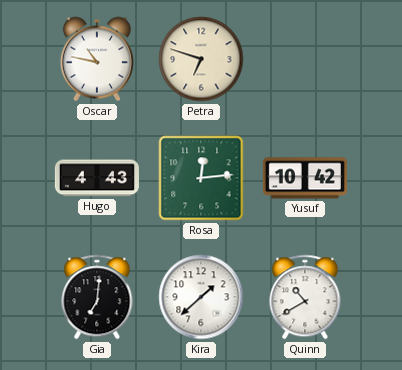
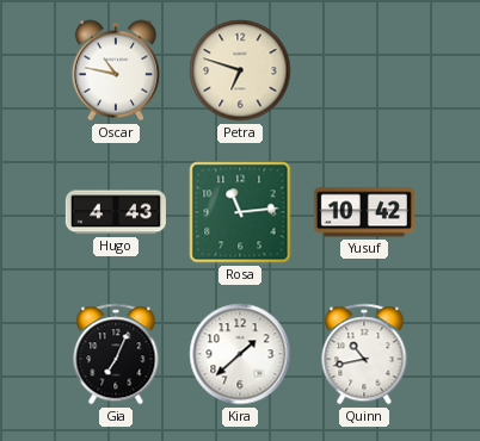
Rosa: 12:14 -> 11:14 (240, 212)
Gia: 7:01 -> 7:04 (116, 354)
Quinn: 10:40 -> 10:43 (364, 354)
